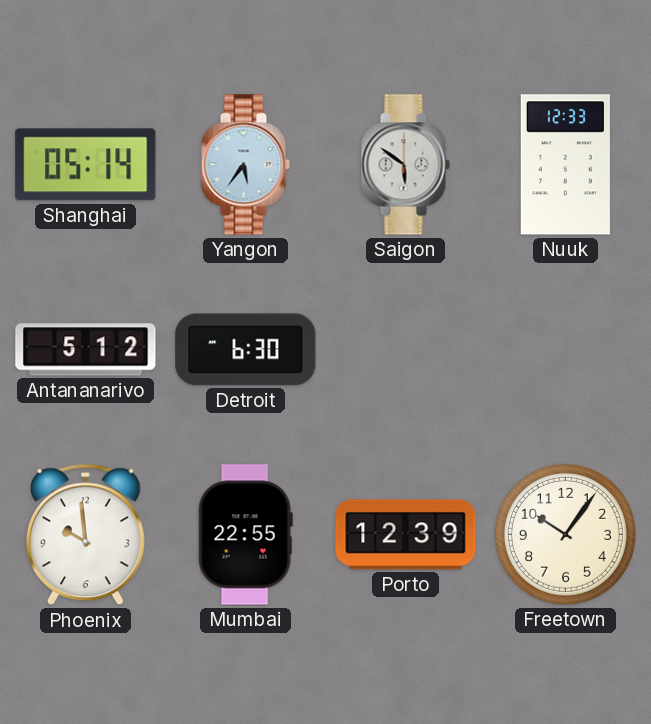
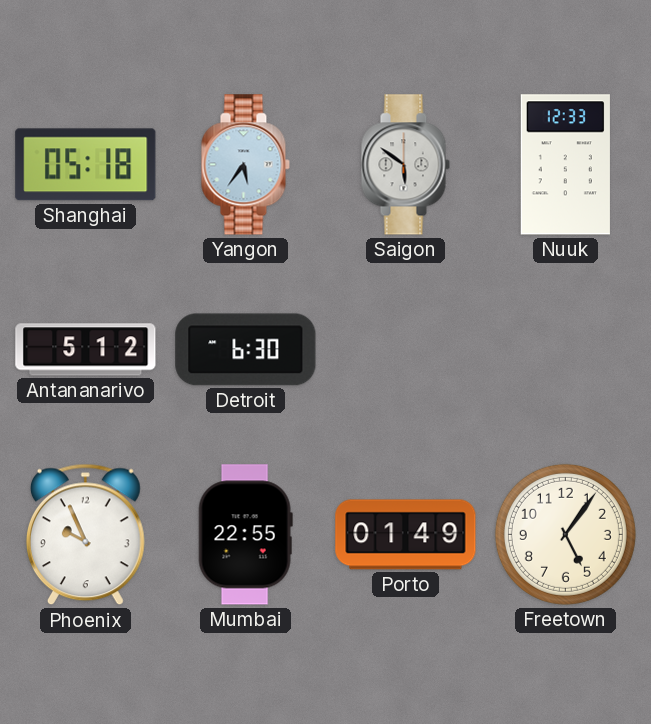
Shanghai: 05:14 -> 05:18 (86, 165)
Phoenix: 9:59 -> 9:56 (85, 535)
Porto: 12:39 -> 01:49 (406, 535)
Freetown: 10:06 -> 5:06 (565, 534)
